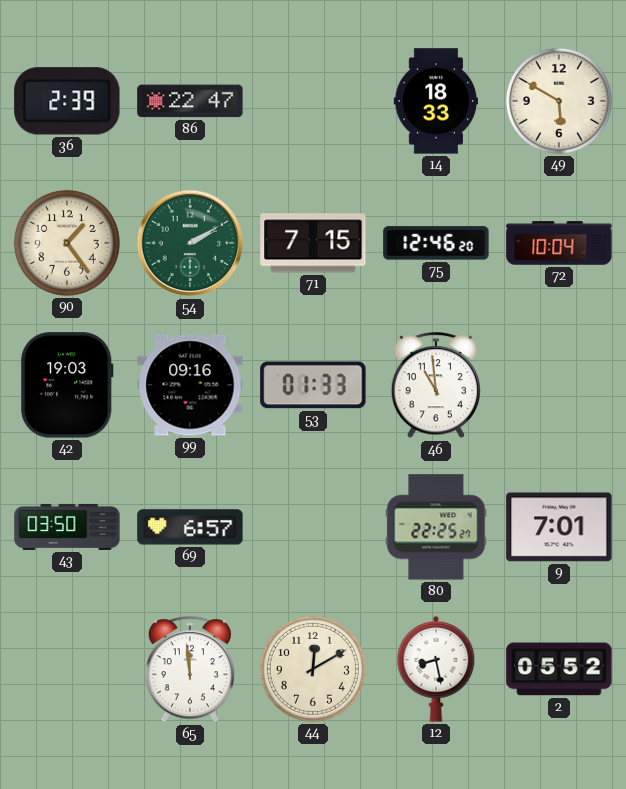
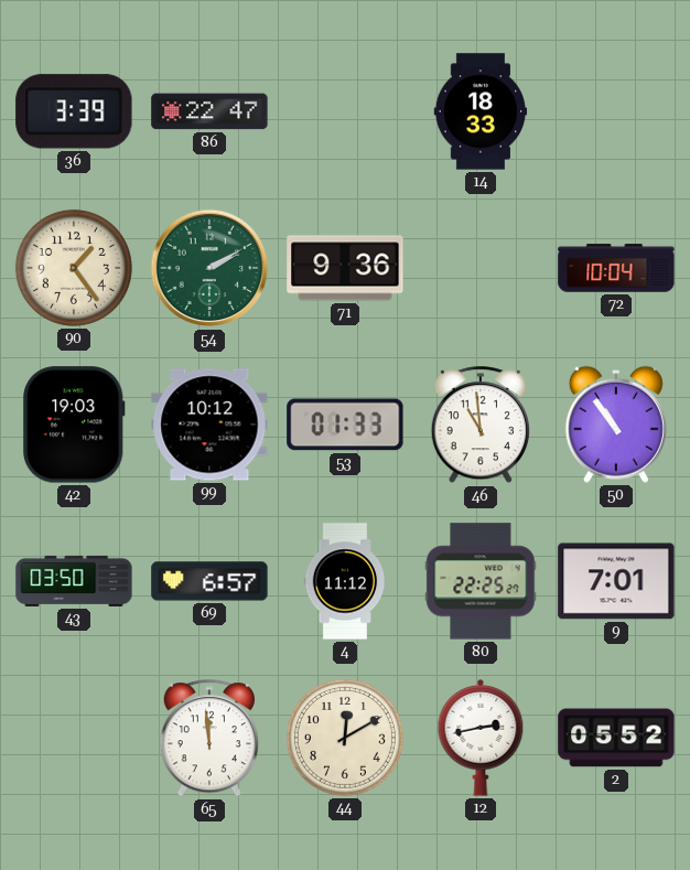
36: 2:39 -> 3:39 (74, 111)
49: 5:50 -> none (559, 101)
71: 7:15 -> 9:36 (345, 268)
75: 12:46 -> none (436, 243)
99: 09:16 -> 10:12 (209, 425)
50: none -> 10:54 (616, 425)
4: none -> 11:12 (345, 581)
12: 8:28 -> 2:43 (481, 738)
